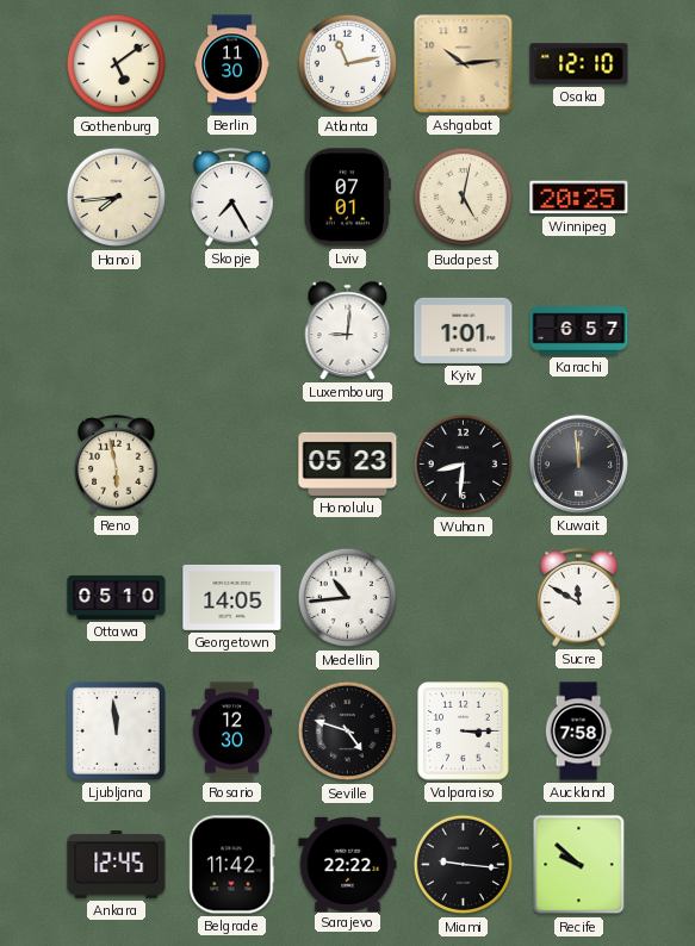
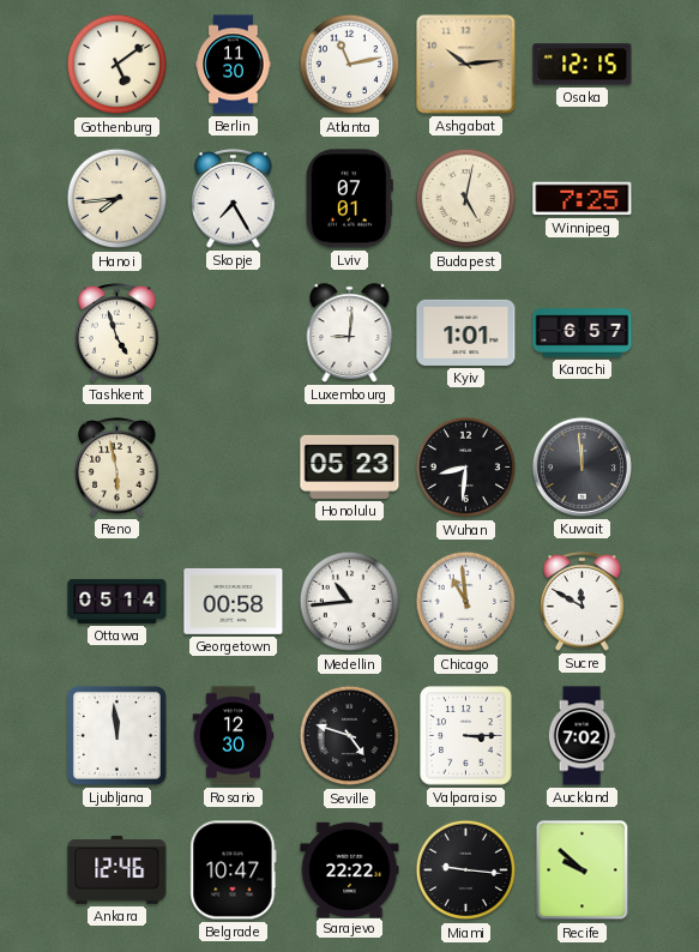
Osaka: 12:10 -> 12:15 (583, 65)
Winnipeg: 20:25 -> 7:25 (583, 199)
Tashkent: none -> 4:57 (117, 333)
Ottawa: 05:10 -> 05:14 (117, 601)
Georgetown: 14:05 -> 00:58 (234, 601)
Chicago: none -> 10:59 (466, 602)
Auckland: 7:58 -> 7:02 (582, 736)
Ankara: 12:45 -> 12:46 (117, 870)
Belgrade: 11:42 -> 10:47 (234, 870)
